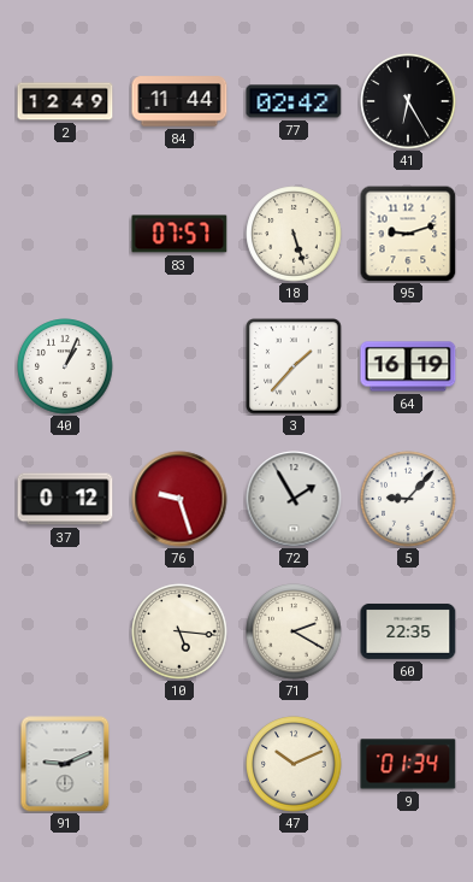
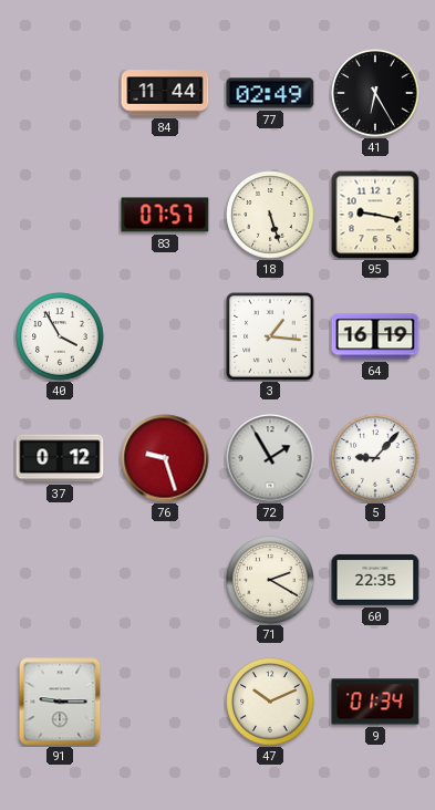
2: 12:49 -> none (65, 101)
77: 02:42 -> 02:49 (270, 93)
95: 9:12 -> 9:17 (375, 215)
40: 1:04 -> 3:55 (60, 336)
3: 1:37 -> 1:16 (270, 336)
10: 5:16 -> none (179, 631)
91: 9:11 -> 9:15 (60, 702)
